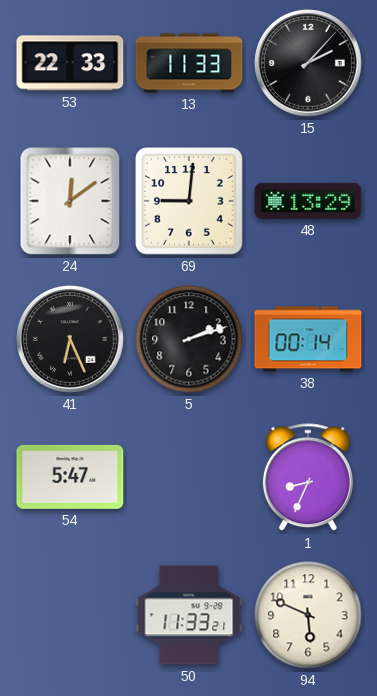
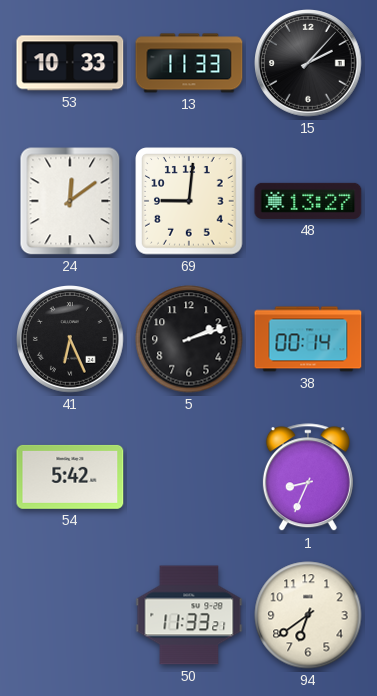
53: 22:33 -> 10:33 (70, 63)
48: 13:29 -> 13:27 (308, 201)
54: 5:47 -> 5:42 (70, 477)
94: 5:49 -> 6:39 (308, 615)
